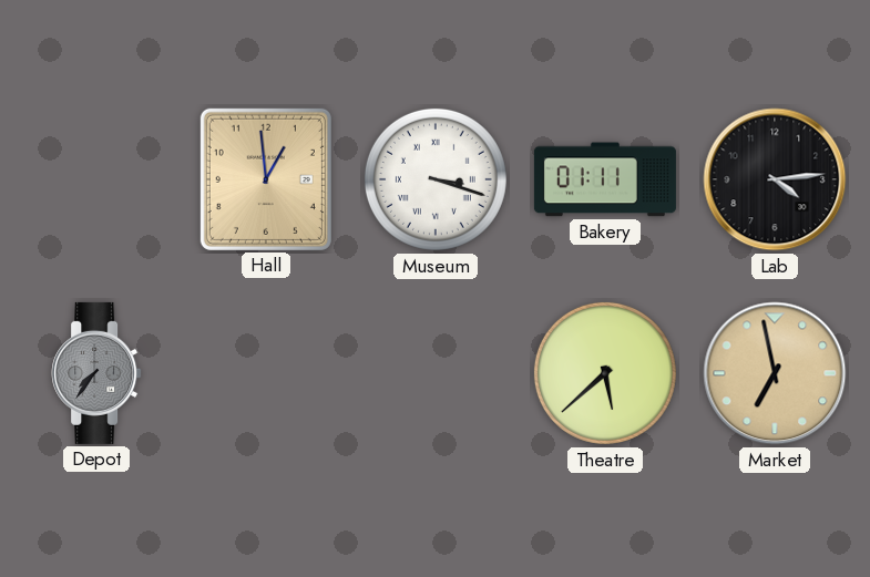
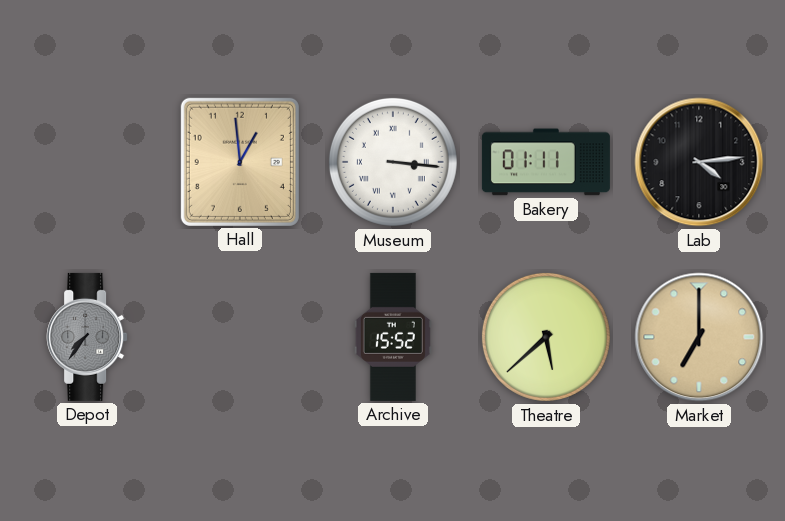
Museum: 3:18 -> 3:16 (393, 162)
Archive: none -> 15:52 (393, 337)
Market: 6:58 -> 7:00 (699, 337)
